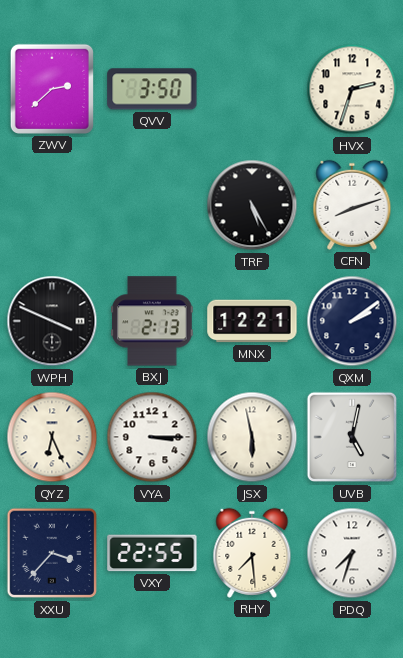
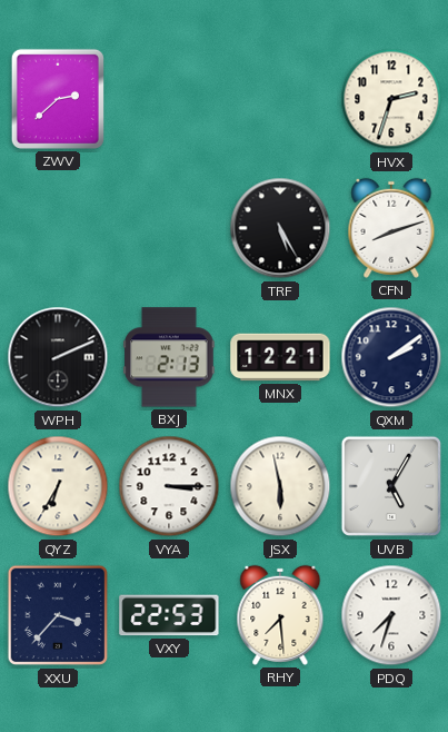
QVV: 3:50 -> none (152, 89)
WPH: 3:49 -> 2:11 (58, 357)
QYZ: 6:26 -> 6:35 (58, 486)
UVB: 5:02 -> 5:05 (391, 486)
VXY: 22:55 -> 22:53 (169, 615)
